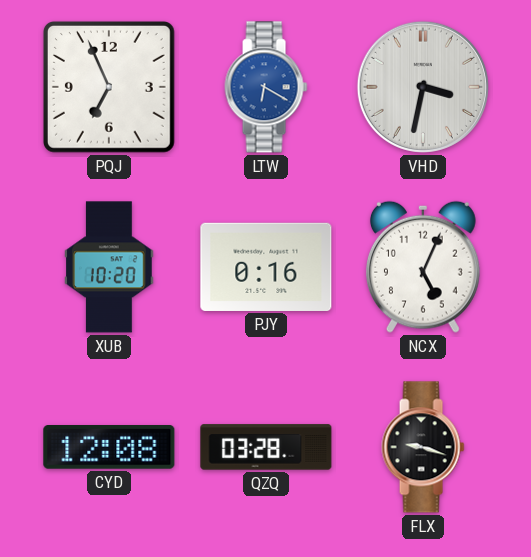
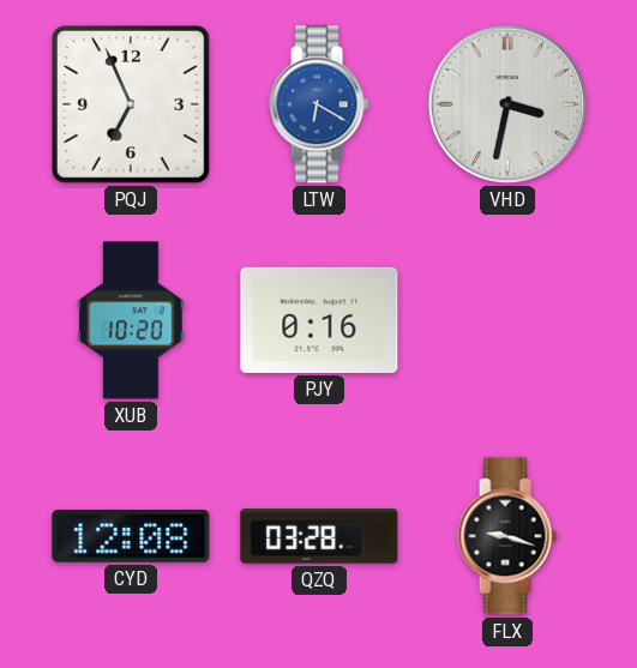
NCX: 5:04 -> none (423, 267)
